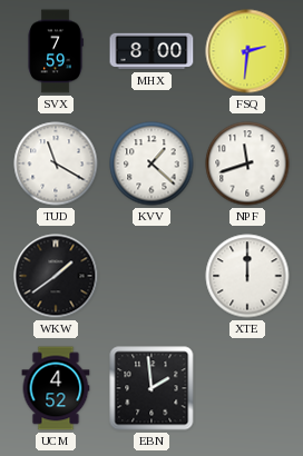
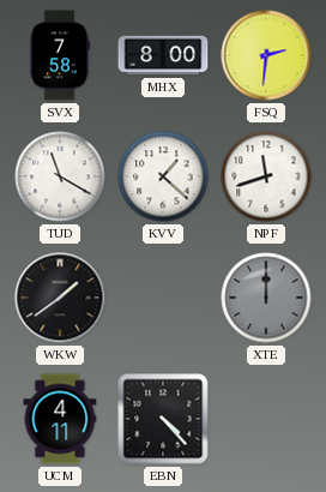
SVX: 7:59 -> 7:58 (60, 55)
XTE dial: white -> grey (266, 298)
UCM: 4:52 -> 4:11 (60, 419)
EBN: 1:59 -> 4:23 (163, 419)
